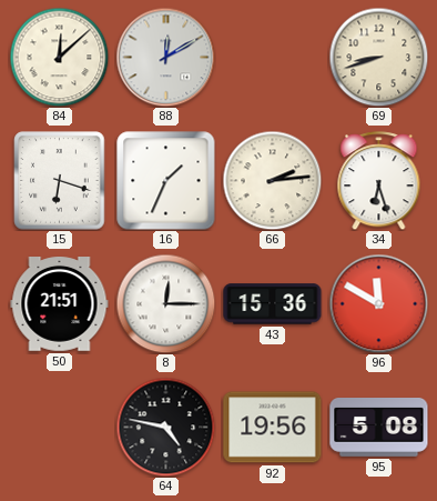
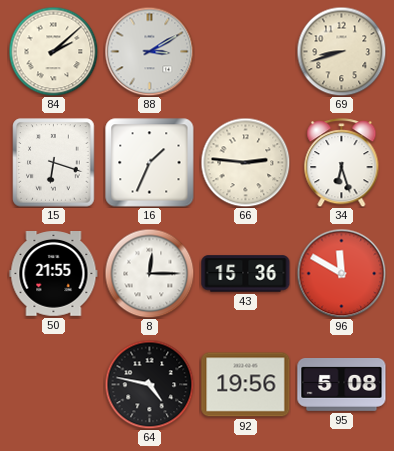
84: 12:08 -> 2:08 (53, 51)
88: 12:10 -> 3:10 (149, 51)
66: 2:14 -> 2:46 (245, 162)
50: 21:51 -> 21:55 (54, 274)
